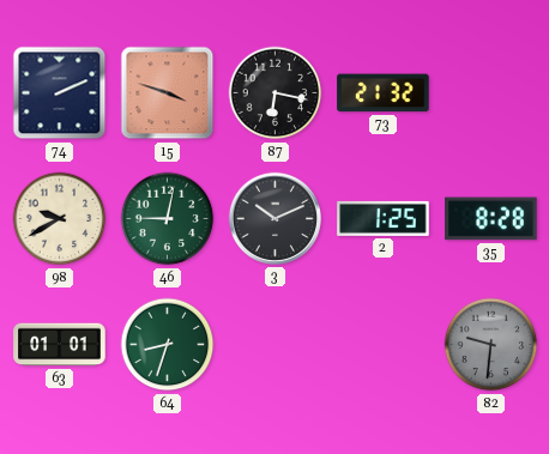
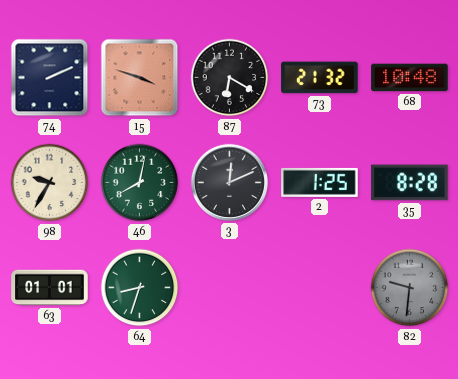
87: 6:17 -> 6:20 (230, 78)
68: none -> 10:48 (410, 78)
98: 9:40 -> 9:35 (50, 183)
46: 9:02 -> 8:02 (140, 183)
3: 10:11 -> 12:11 (229, 182)
